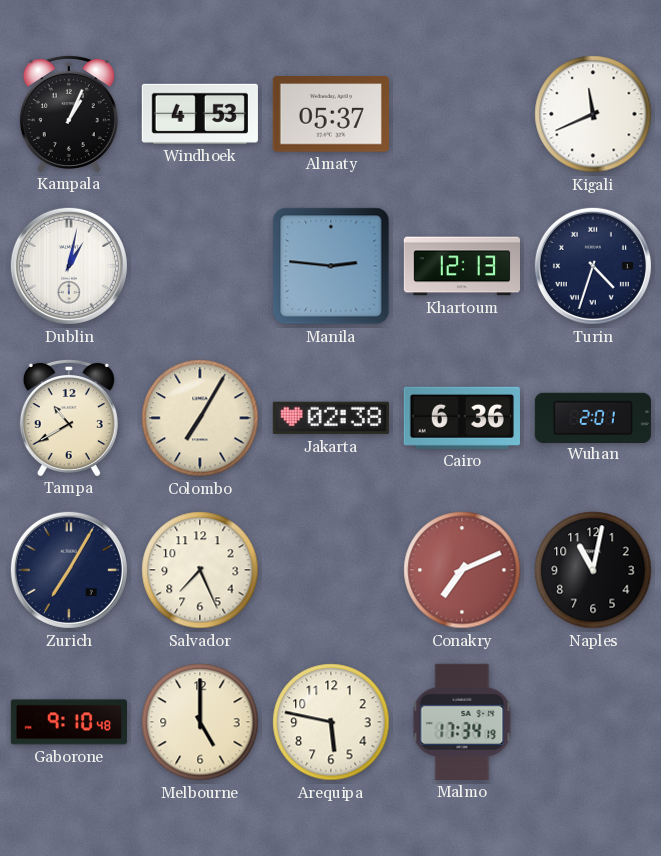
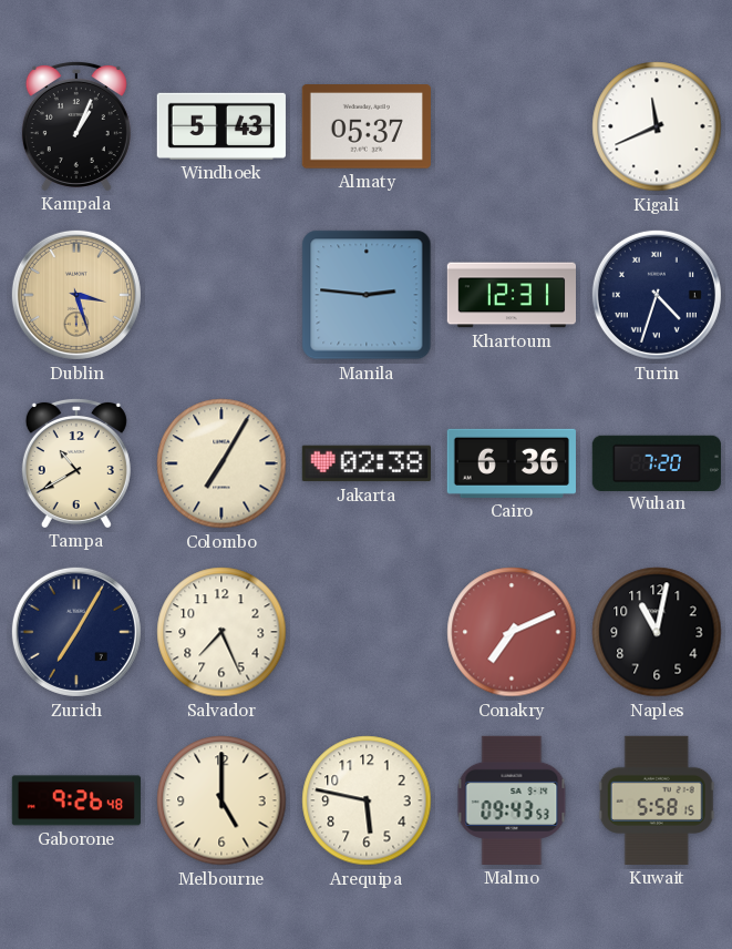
Windhoek: 4:53 -> 5:43 (221, 126)
Dublin: 1:02 -> 3:27 (76, 295)
Dublin dial: white -> champagne (76, 295)
Khartoum: 12:13 -> 12:31 (511, 295)
Wuhan: 2:01 -> 7:20 (657, 462)
Gaborone: 9:10 -> 9:26 (76, 800)
Malmo: 17:34 -> 09:43 (512, 800)
Kuwait: none -> 5:58 (657, 800)
